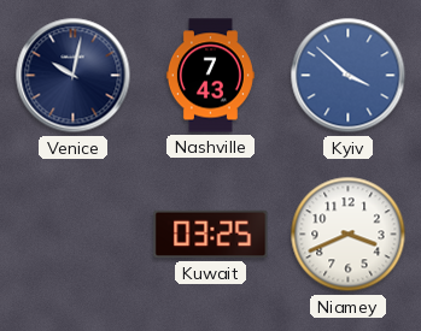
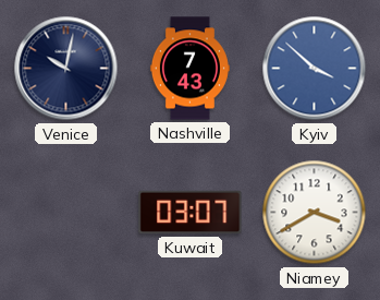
Kuwait: 03:25 -> 03:07 (191, 213)
Niamey: 3:41 -> 3:40 (315, 213)
